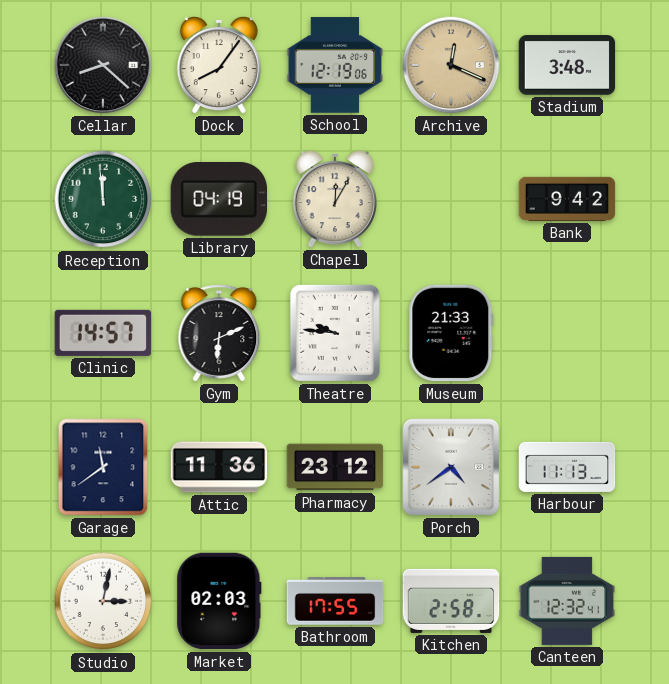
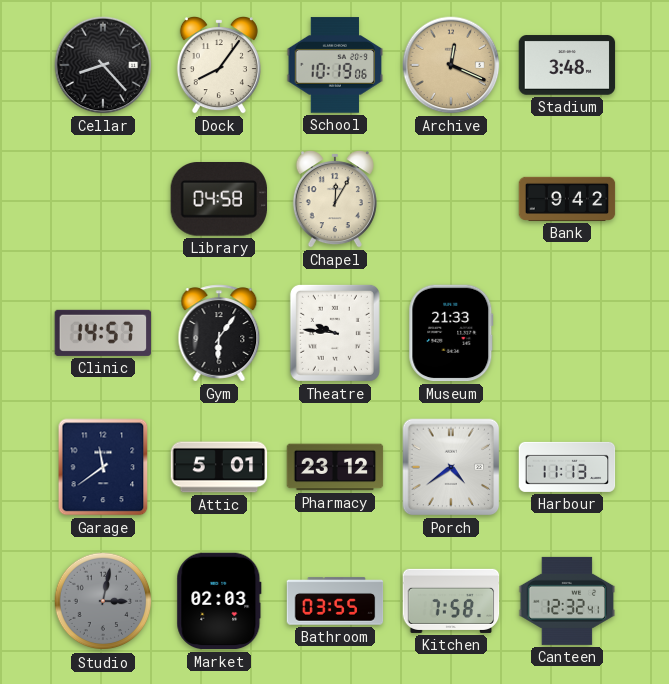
Cellar: 8:22 -> 8:23 (103, 65)
School: 12:19 -> 10:19 (335, 65)
Reception: 11:59 -> none (103, 199)
Library: 04:19 -> 04:58 (218, 200)
Gym: 6:11 -> 6:06 (219, 333)
Attic: 11:36 -> 5:01 (219, 467)
Studio dial: white -> grey (103, 601)
Bathroom: 17:55 -> 03:55 (335, 601)
Kitchen: 2:58 -> 7:58 (451, 601)
